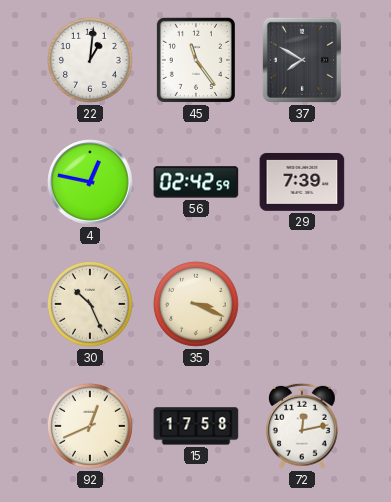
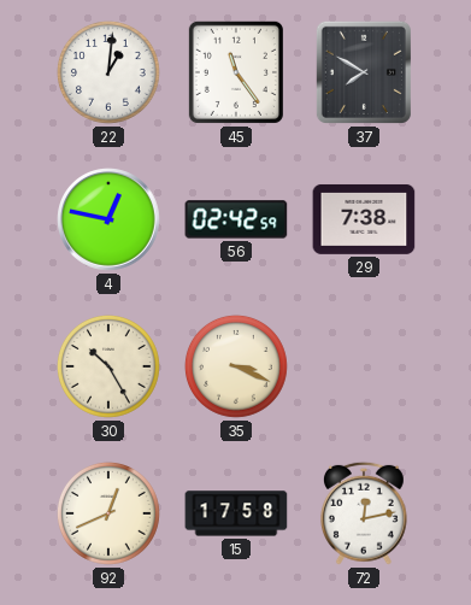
29: 7:39 -> 7:38 (364, 219)
30: 10:26 -> 10:25 (108, 366)
